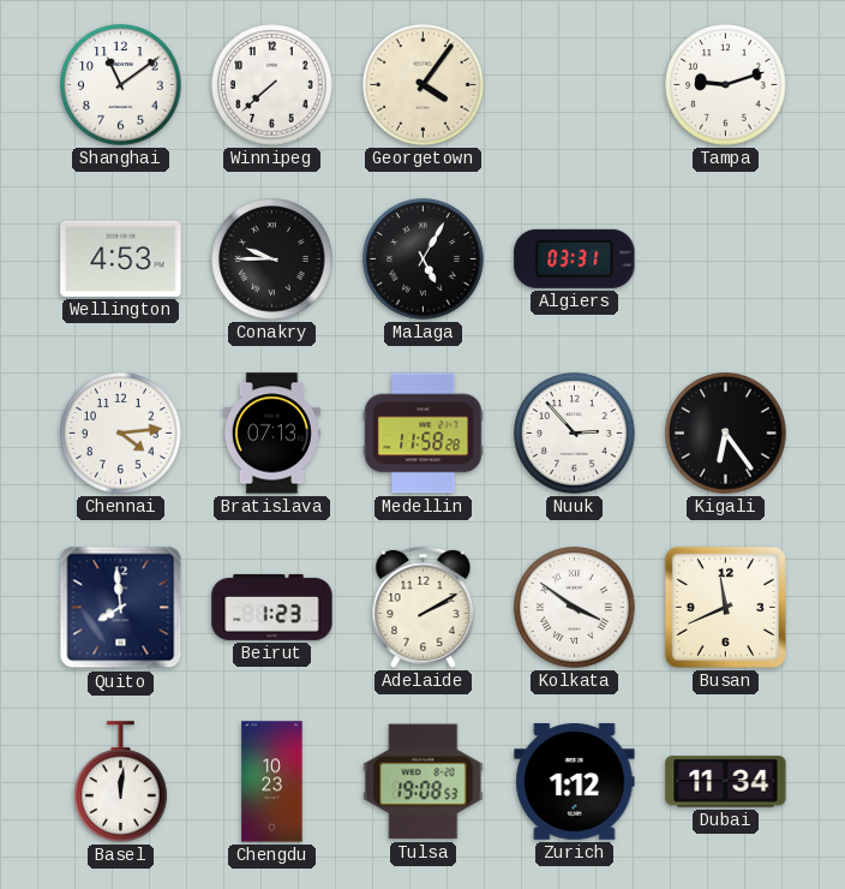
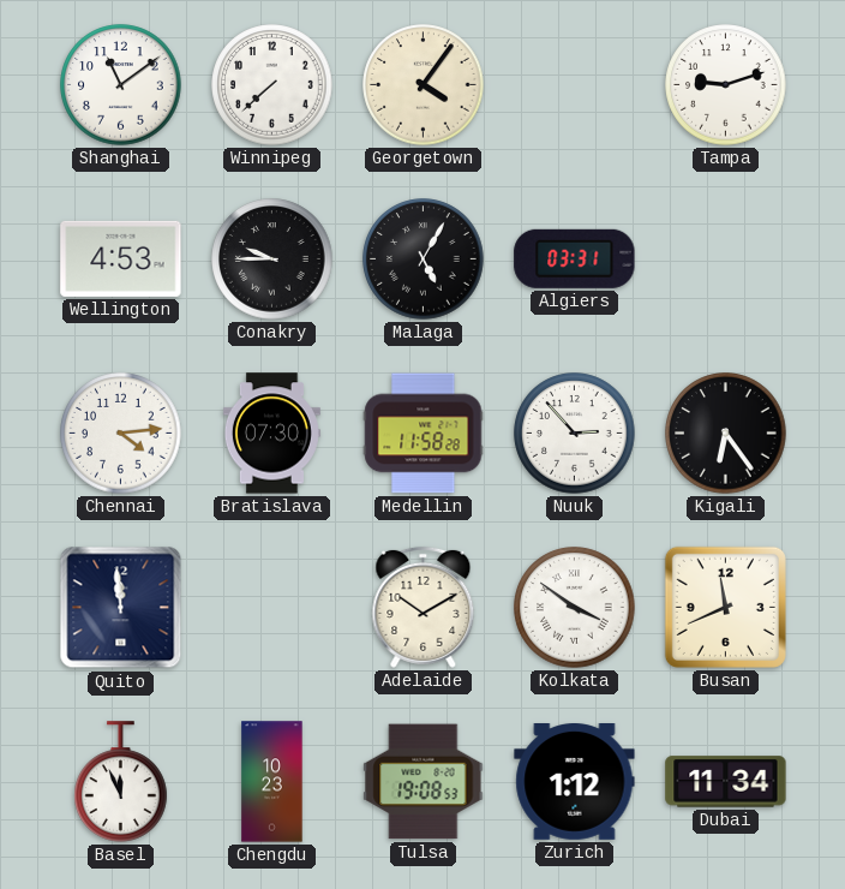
Bratislava: 07:13 -> 07:30 (271, 434)
Quito: 7:59 -> 11:59 (121, 608)
Beirut: 1:23 -> none (272, 607)
Adelaide: 2:10 -> 10:10 (424, 607)
Basel: 12:01 -> 11:56 (121, 782)
